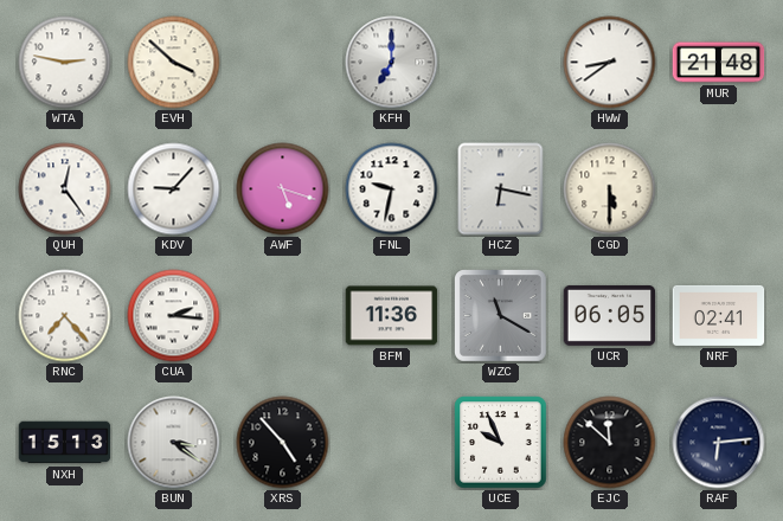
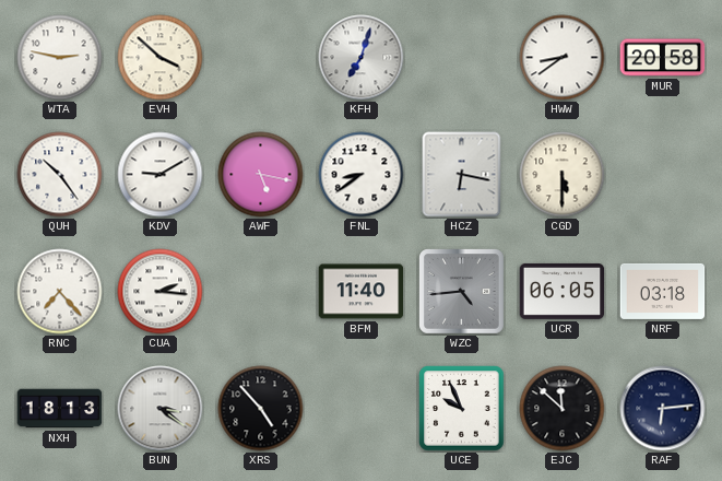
KFH: 7:00 -> 7:03 (362, 58)
MUR: 21:48 -> 20:58 (663, 58)
QUH: 12:24 -> 10:24 (60, 175)
KDV: 9:07 -> 9:10 (161, 175)
AWF: 5:18 -> 5:17 (261, 175)
FNL: 9:32 -> 8:39 (362, 175)
BFM: 11:36 -> 11:40 (362, 292)
WZC: 11:20 -> 4:44 (462, 292)
NRF: 02:41 -> 03:18 (663, 291)
NXH: 15:13 -> 18:13 (60, 409)
